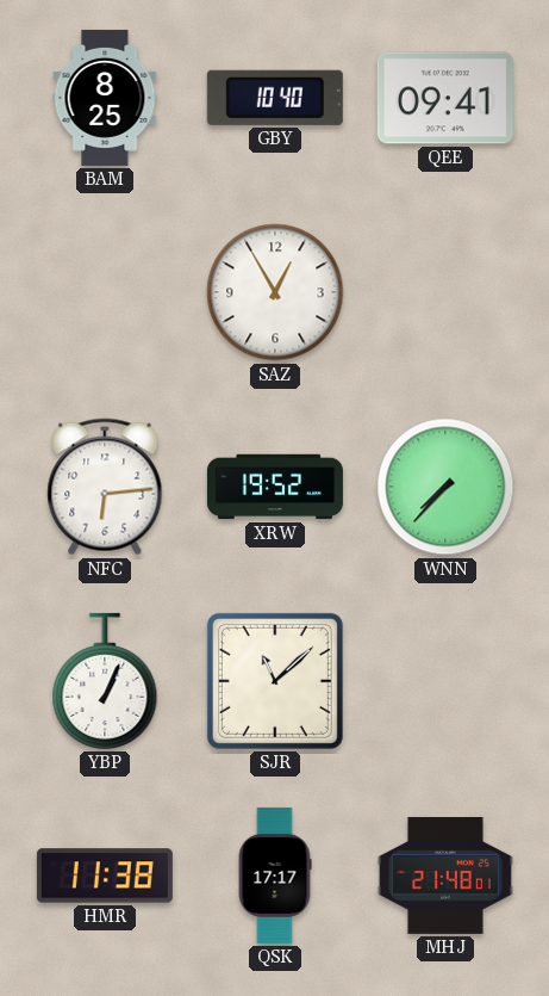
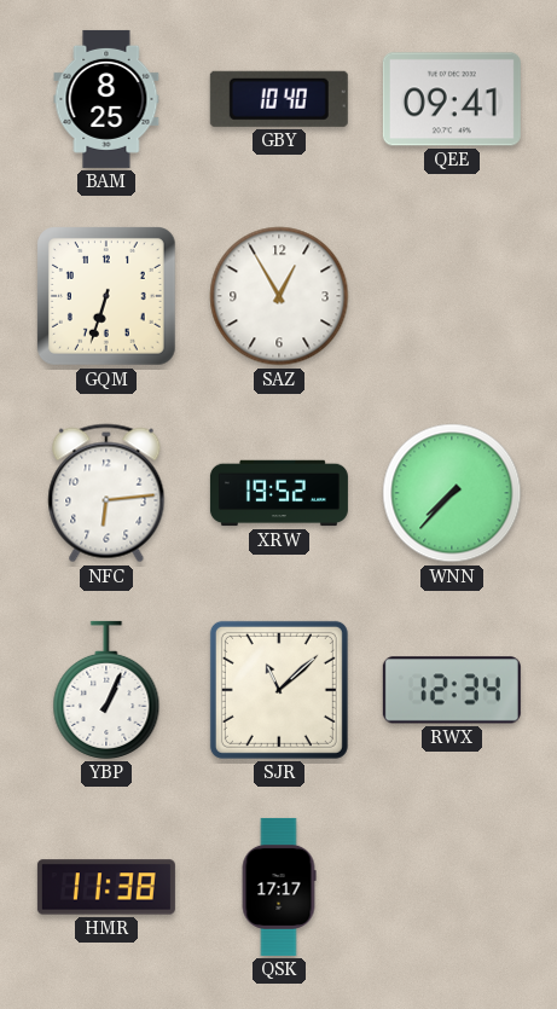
GQM: none -> 6:33 (108, 297)
RWX: none -> 12:34 (452, 690)
MHJ: 21:48 -> none (445, 876)
